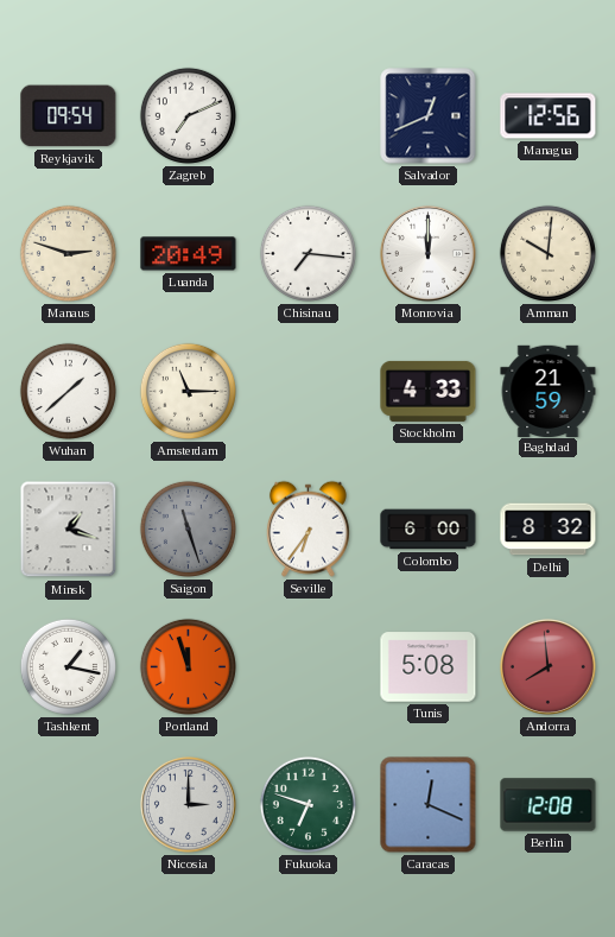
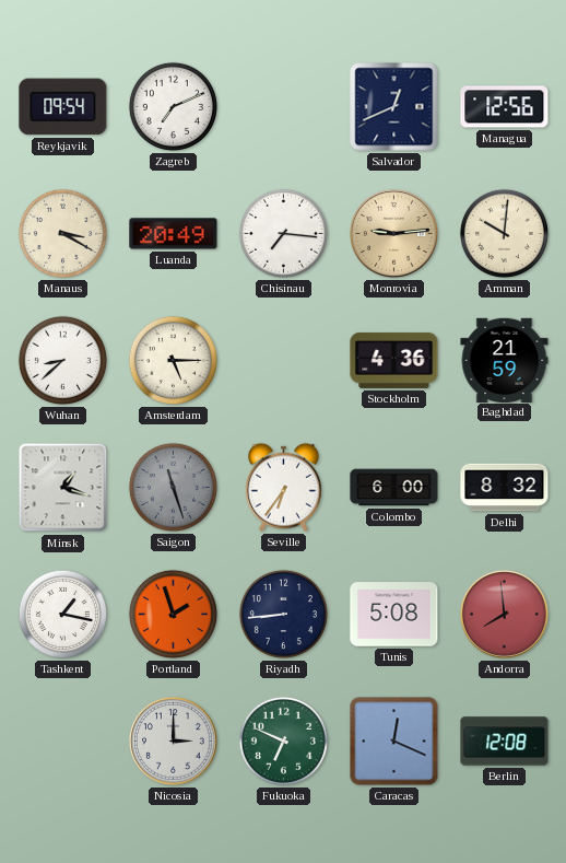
Manaus: 2:48 -> 3:20 (62, 233)
Monrovia: 12:00 -> 9:14 (393, 233)
Monrovia dial: white -> champagne (393, 233)
Wuhan: 1:38 -> 8:38 (62, 360)
Amsterdam: 11:15 -> 5:15 (173, 360)
Stockholm: 4:33 -> 4:36 (394, 360)
Portland: 11:57 -> 1:57 (173, 614)
Riyadh: none -> 8:44 (283, 614)
Fukuoka: 6:48 -> 6:49 (283, 740)
